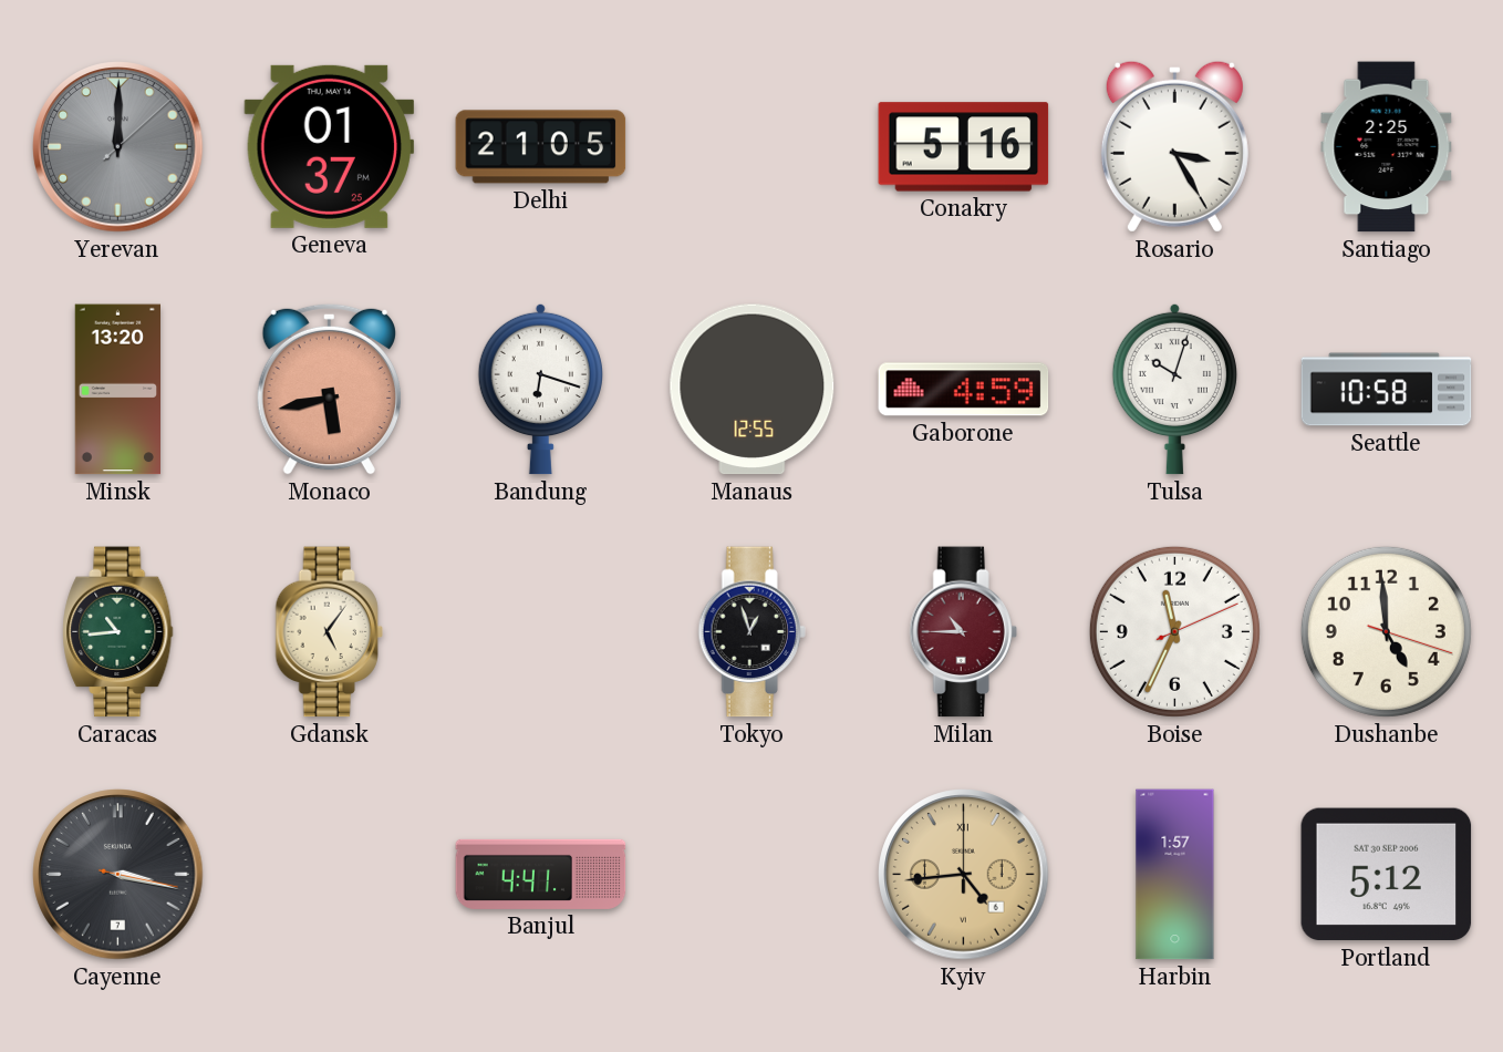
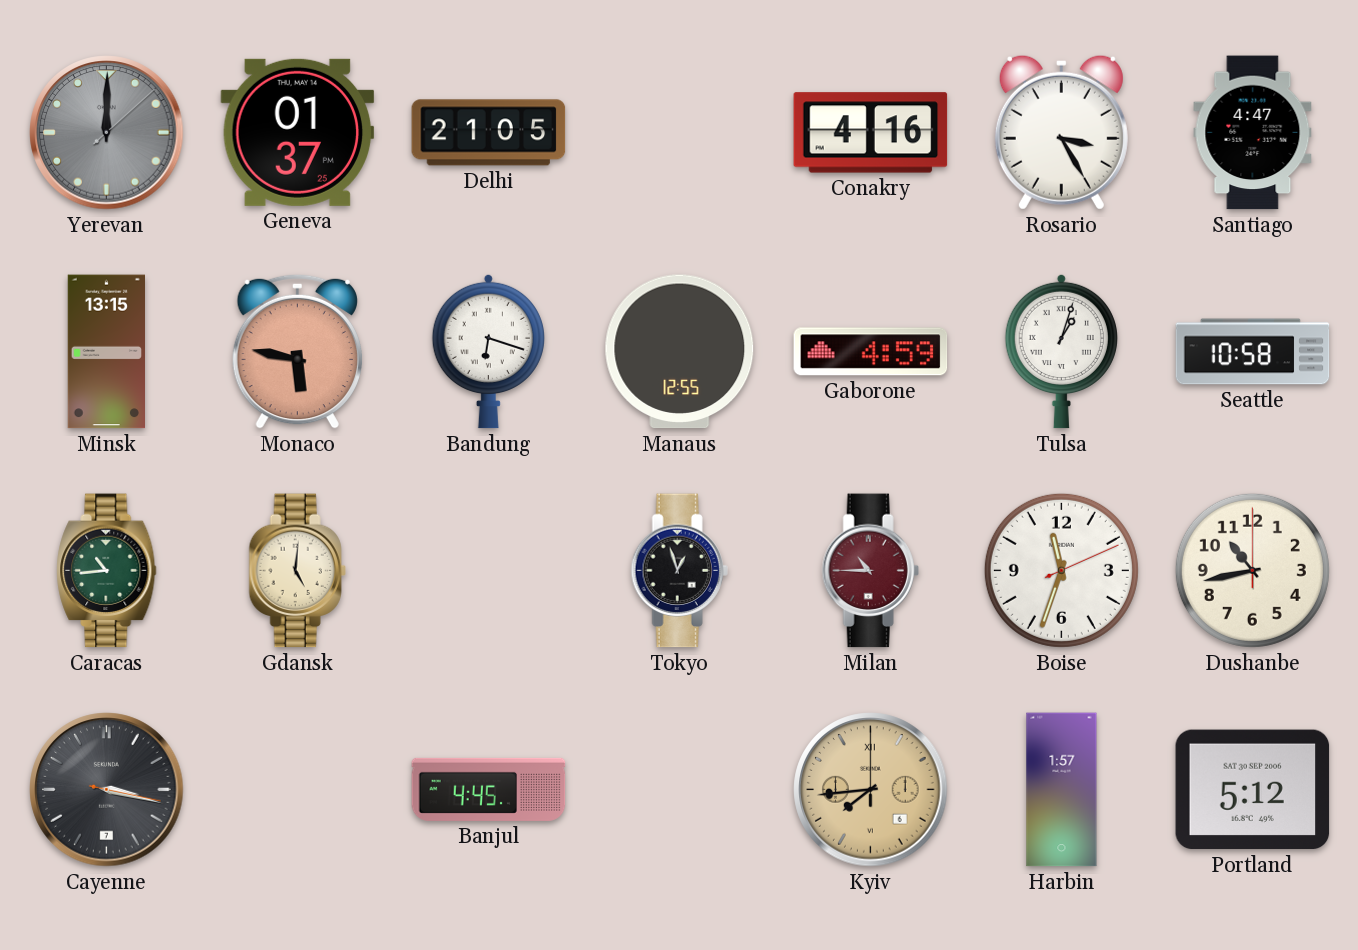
Conakry: 5:16 -> 4:16 (871, 133)
Santiago: 2:25 -> 4:47 (1253, 133)
Minsk: 13:20 -> 13:15 (106, 352)
Monaco: 5:43 -> 5:47 (297, 351)
Tulsa: 10:03 -> 1:03 (1061, 351)
Gdansk: 5:06 -> 5:01 (297, 571)
Boise: 11:34 -> 11:33 (1061, 570)
Dushanbe: 4:59 -> 10:43 (1252, 570)
Banjul: 4:41 -> 4:45 (489, 789)
Kyiv: 4:44 -> 7:44 (871, 790)
